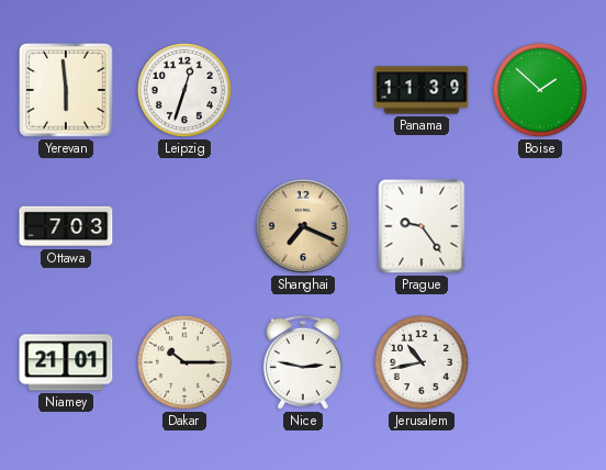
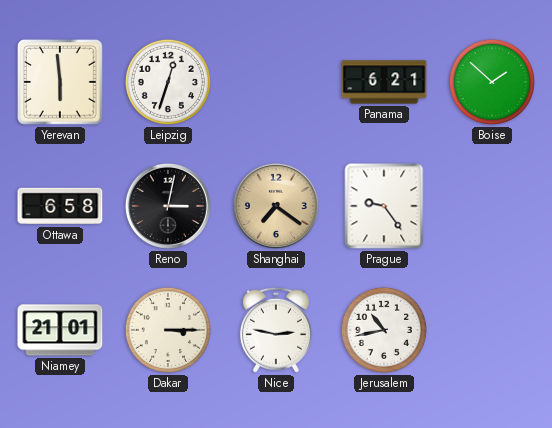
Panama: 11:39 -> 6:21 (384, 82)
Ottawa: 7:03 -> 6:58 (60, 206)
Reno: none -> 3:02 (168, 206)
Shanghai: 7:19 -> 7:21 (276, 206)
Dakar: 10:15 -> 3:15 (168, 330)
